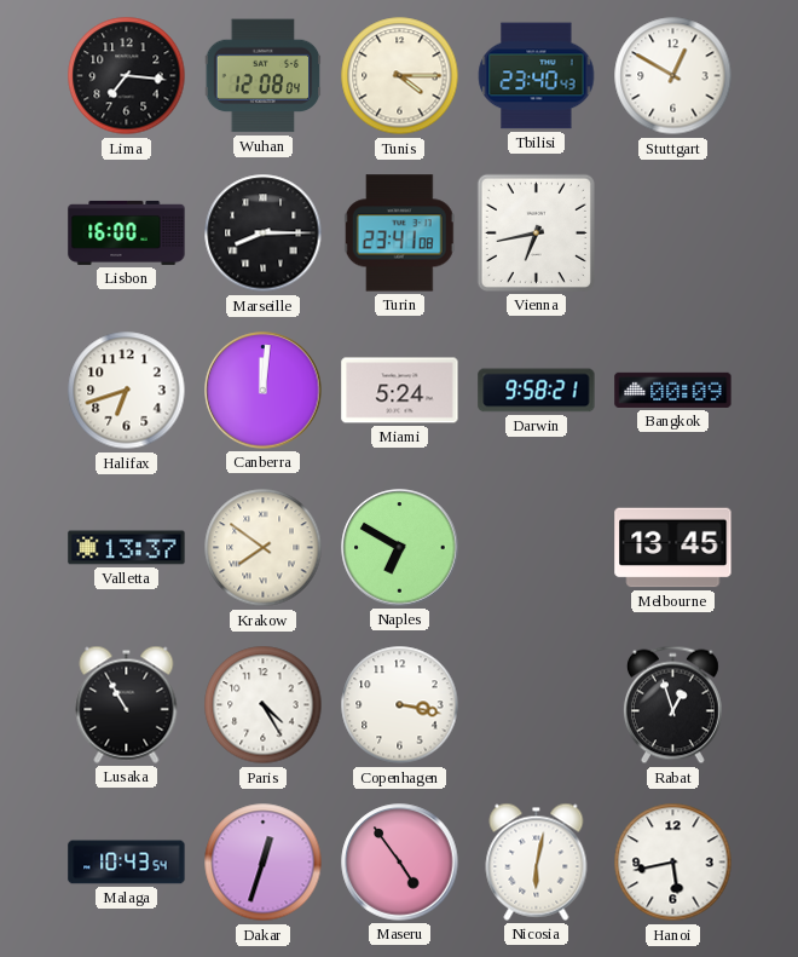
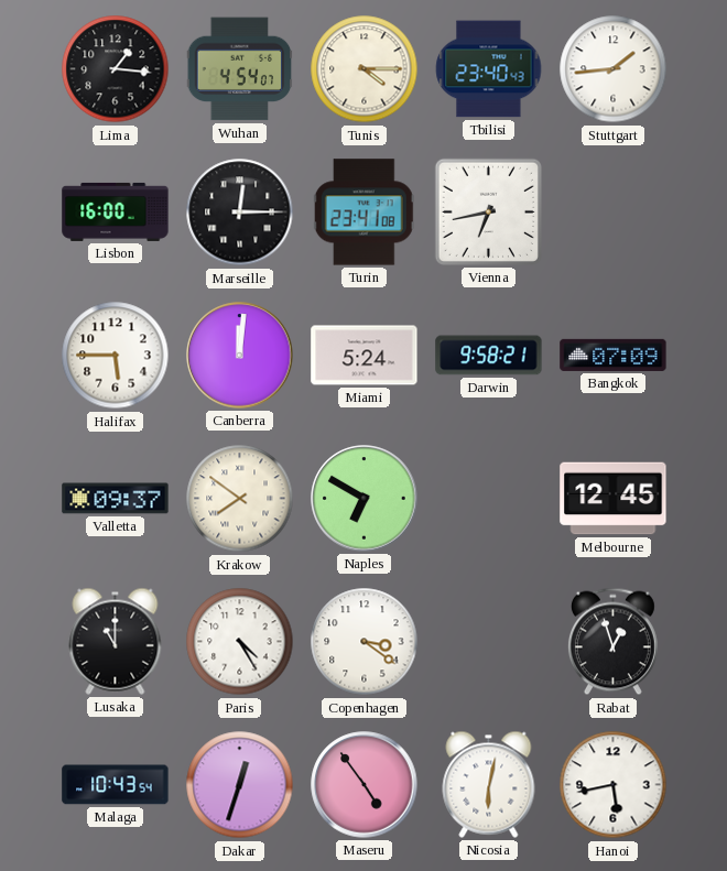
Lima: 7:16 -> 1:16 (116, 69)
Wuhan: 12:08 -> 4:54 (240, 69)
Stuttgart: 12:50 -> 1:44 (614, 69)
Marseille: 8:15 -> 12:15 (240, 213)
Halifax: 6:42 -> 5:45 (116, 356)
Bangkok: 00:09 -> 07:09 (614, 355)
Valletta: 13:37 -> 09:37 (116, 499)
Melbourne: 13:45 -> 12:45 (614, 499)
Lusaka: 10:55 -> 11:00 (116, 641)
Copenhagen: 3:17 -> 3:21 (365, 642)
